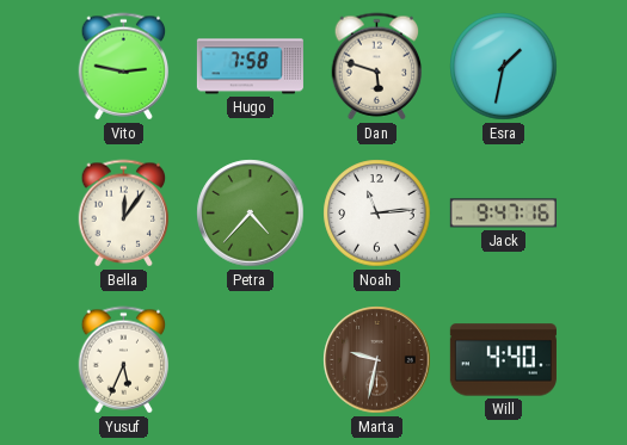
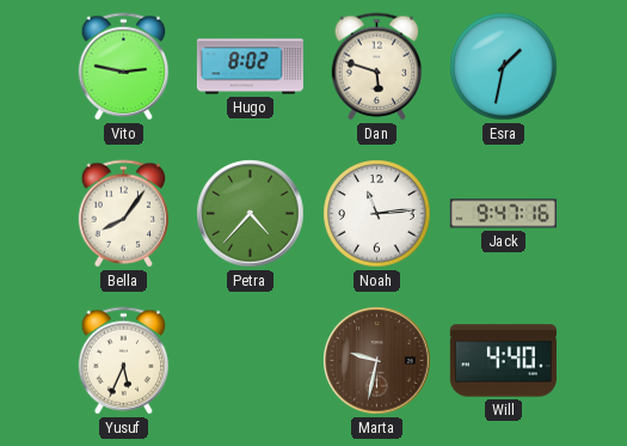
Hugo: 7:58 -> 8:02 (250, 67)
Bella: 12:06 -> 8:06 (124, 214)
